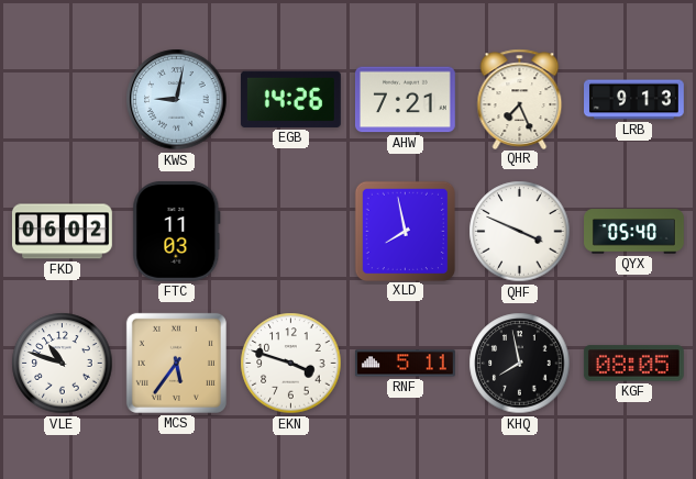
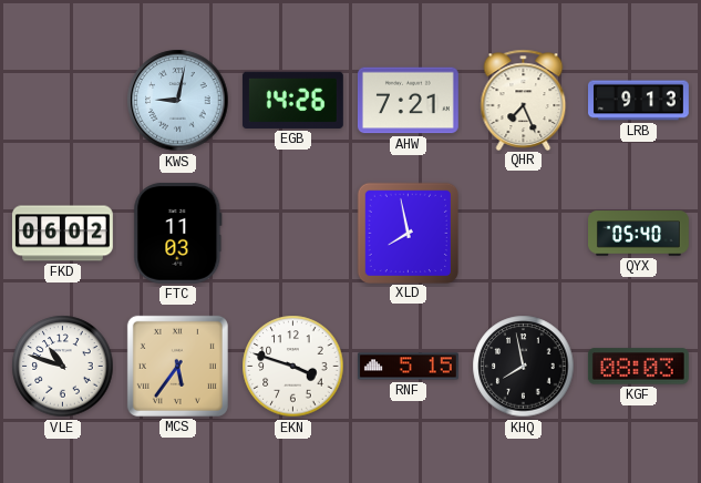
QHF: 3:49 -> none (520, 232)
RNF: 5:11 -> 5:15 (408, 367)
KGF: 08:05 -> 08:03 (638, 367)
